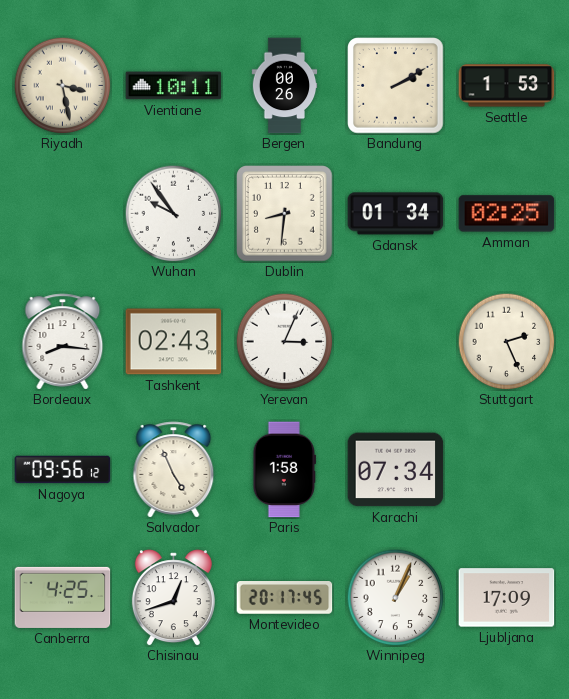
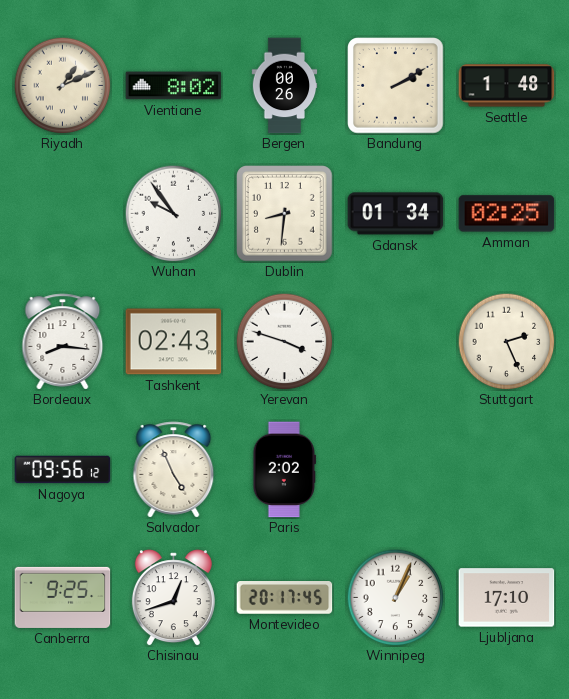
Riyadh: 3:28 -> 1:11 (62, 85)
Vientiane: 10:11 -> 8:02 (174, 86)
Seattle: 1:53 -> 1:48 (507, 86)
Yerevan: 3:04 -> 3:48 (284, 341)
Paris: 1:58 -> 2:02 (284, 470)
Karachi: 07:34 -> none (396, 470)
Canberra: 4:25 -> 9:25 (63, 597)
Ljubljana: 17:09 -> 17:10 (507, 598)
